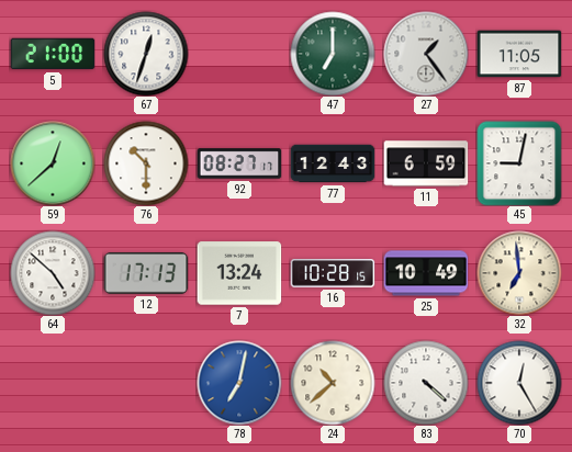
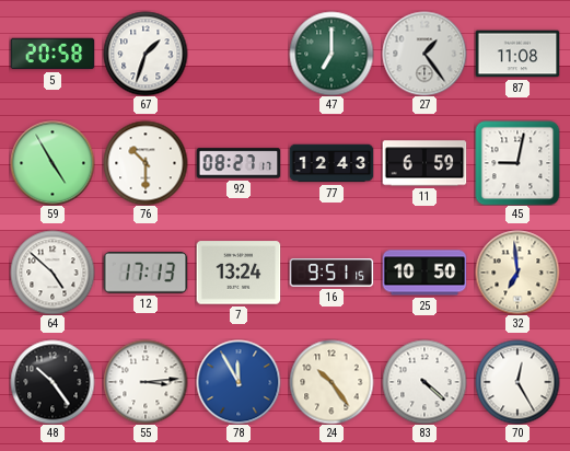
5: 21:00 -> 20:58 (53, 54)
67: 12:33 -> 1:33 (146, 54)
87: 11:05 -> 11:08 (517, 54)
59: 12:38 -> 4:55 (53, 163)
16: 10:28 -> 9:51 (331, 274)
25: 10:49 -> 10:50 (424, 273)
48: none -> 10:24 (53, 382)
55: none -> 3:14 (146, 382)
78: 7:02 -> 11:55 (239, 382)
24: 10:38 -> 10:24 (331, 382)
